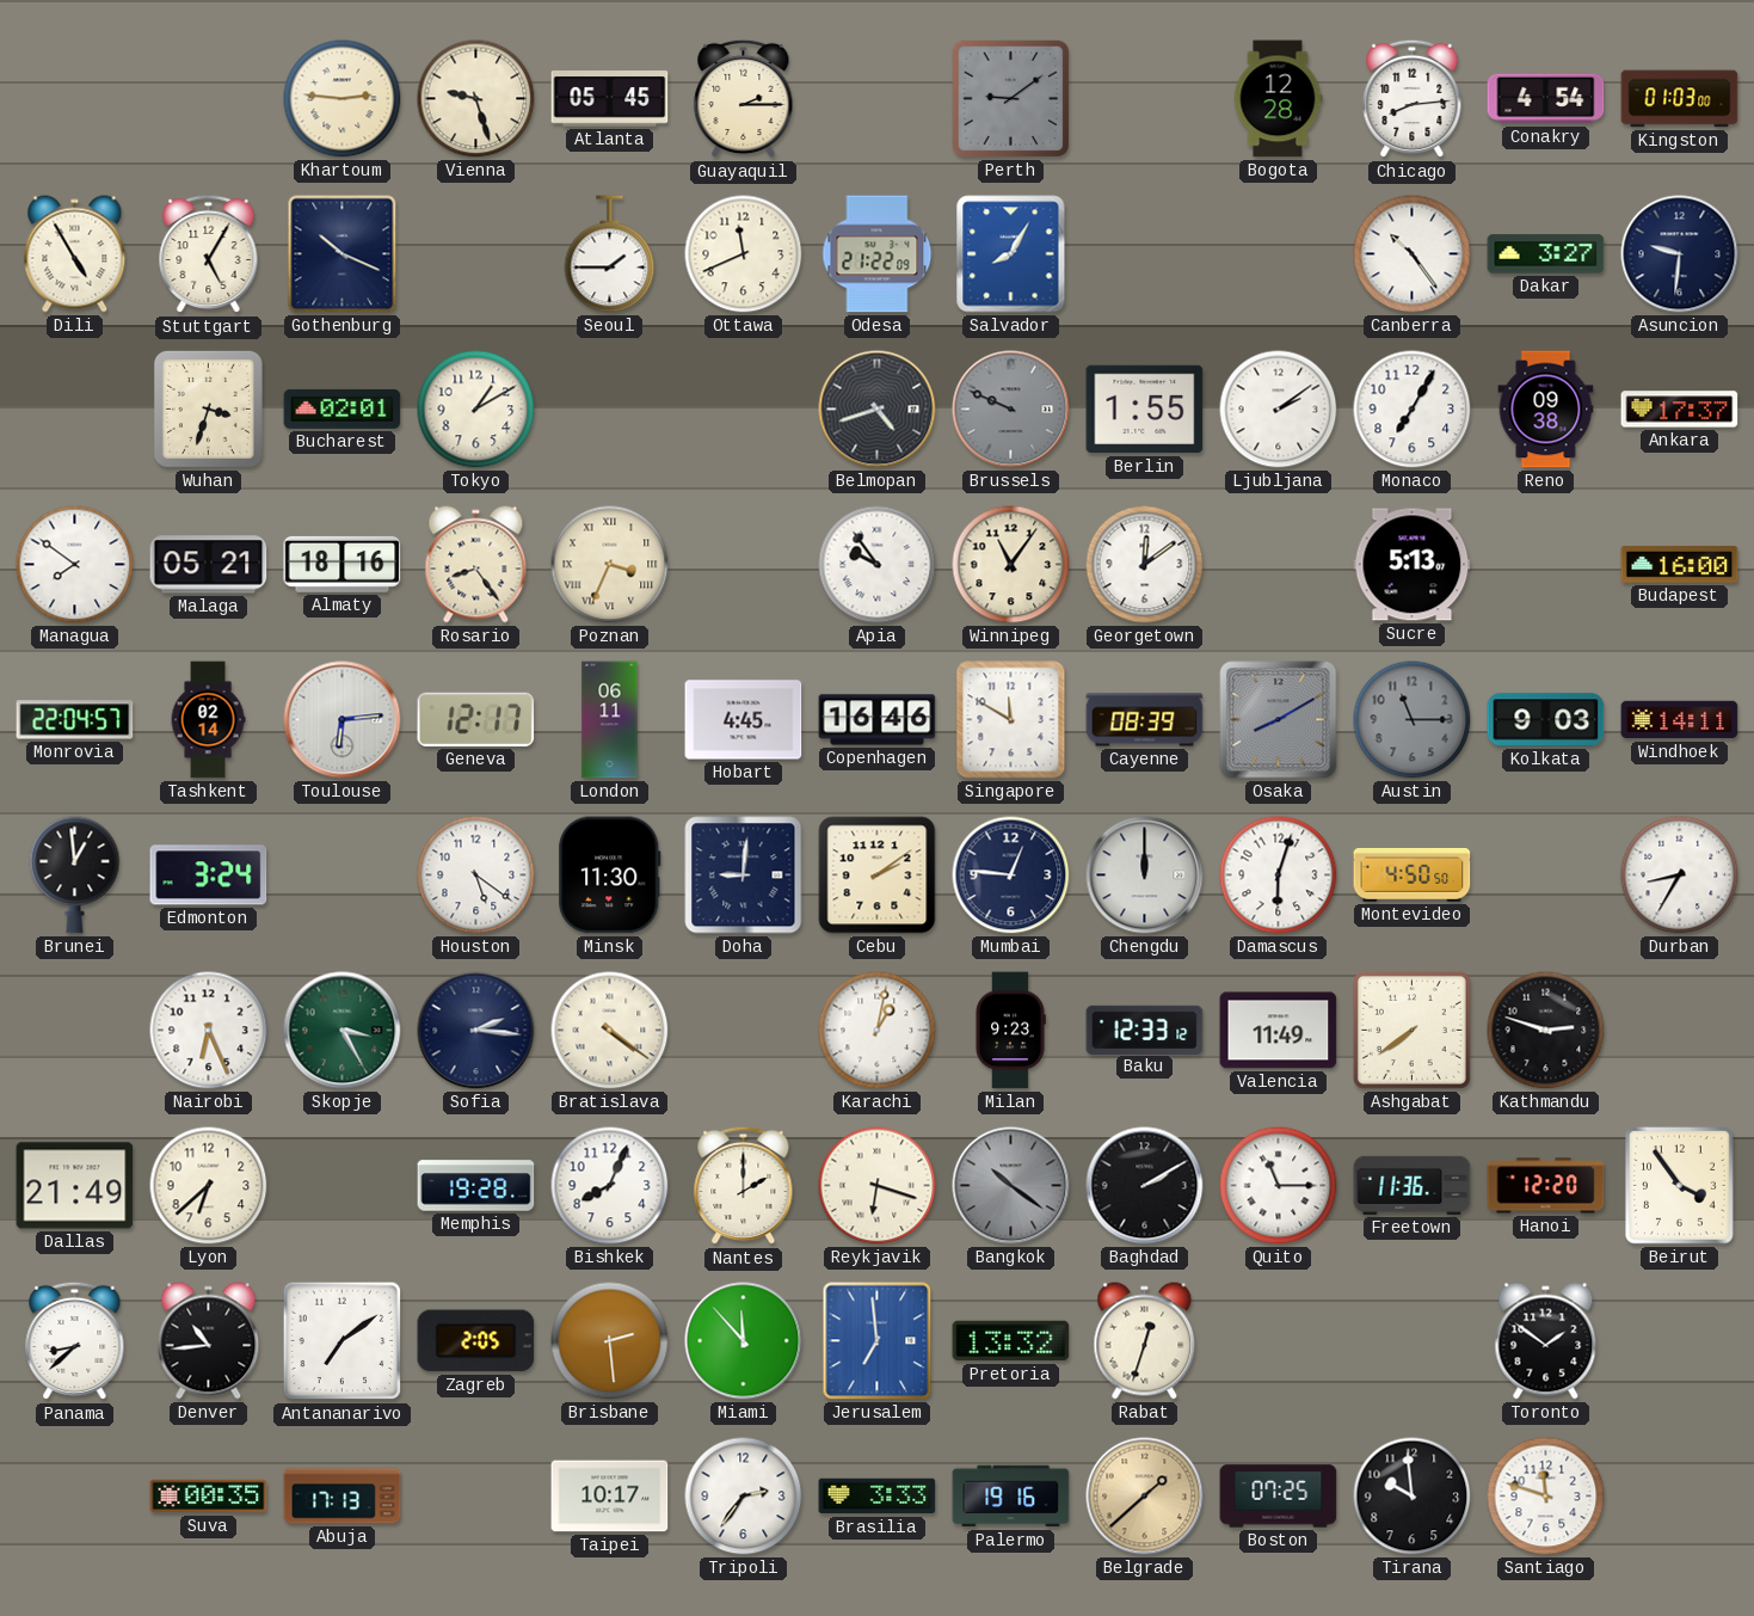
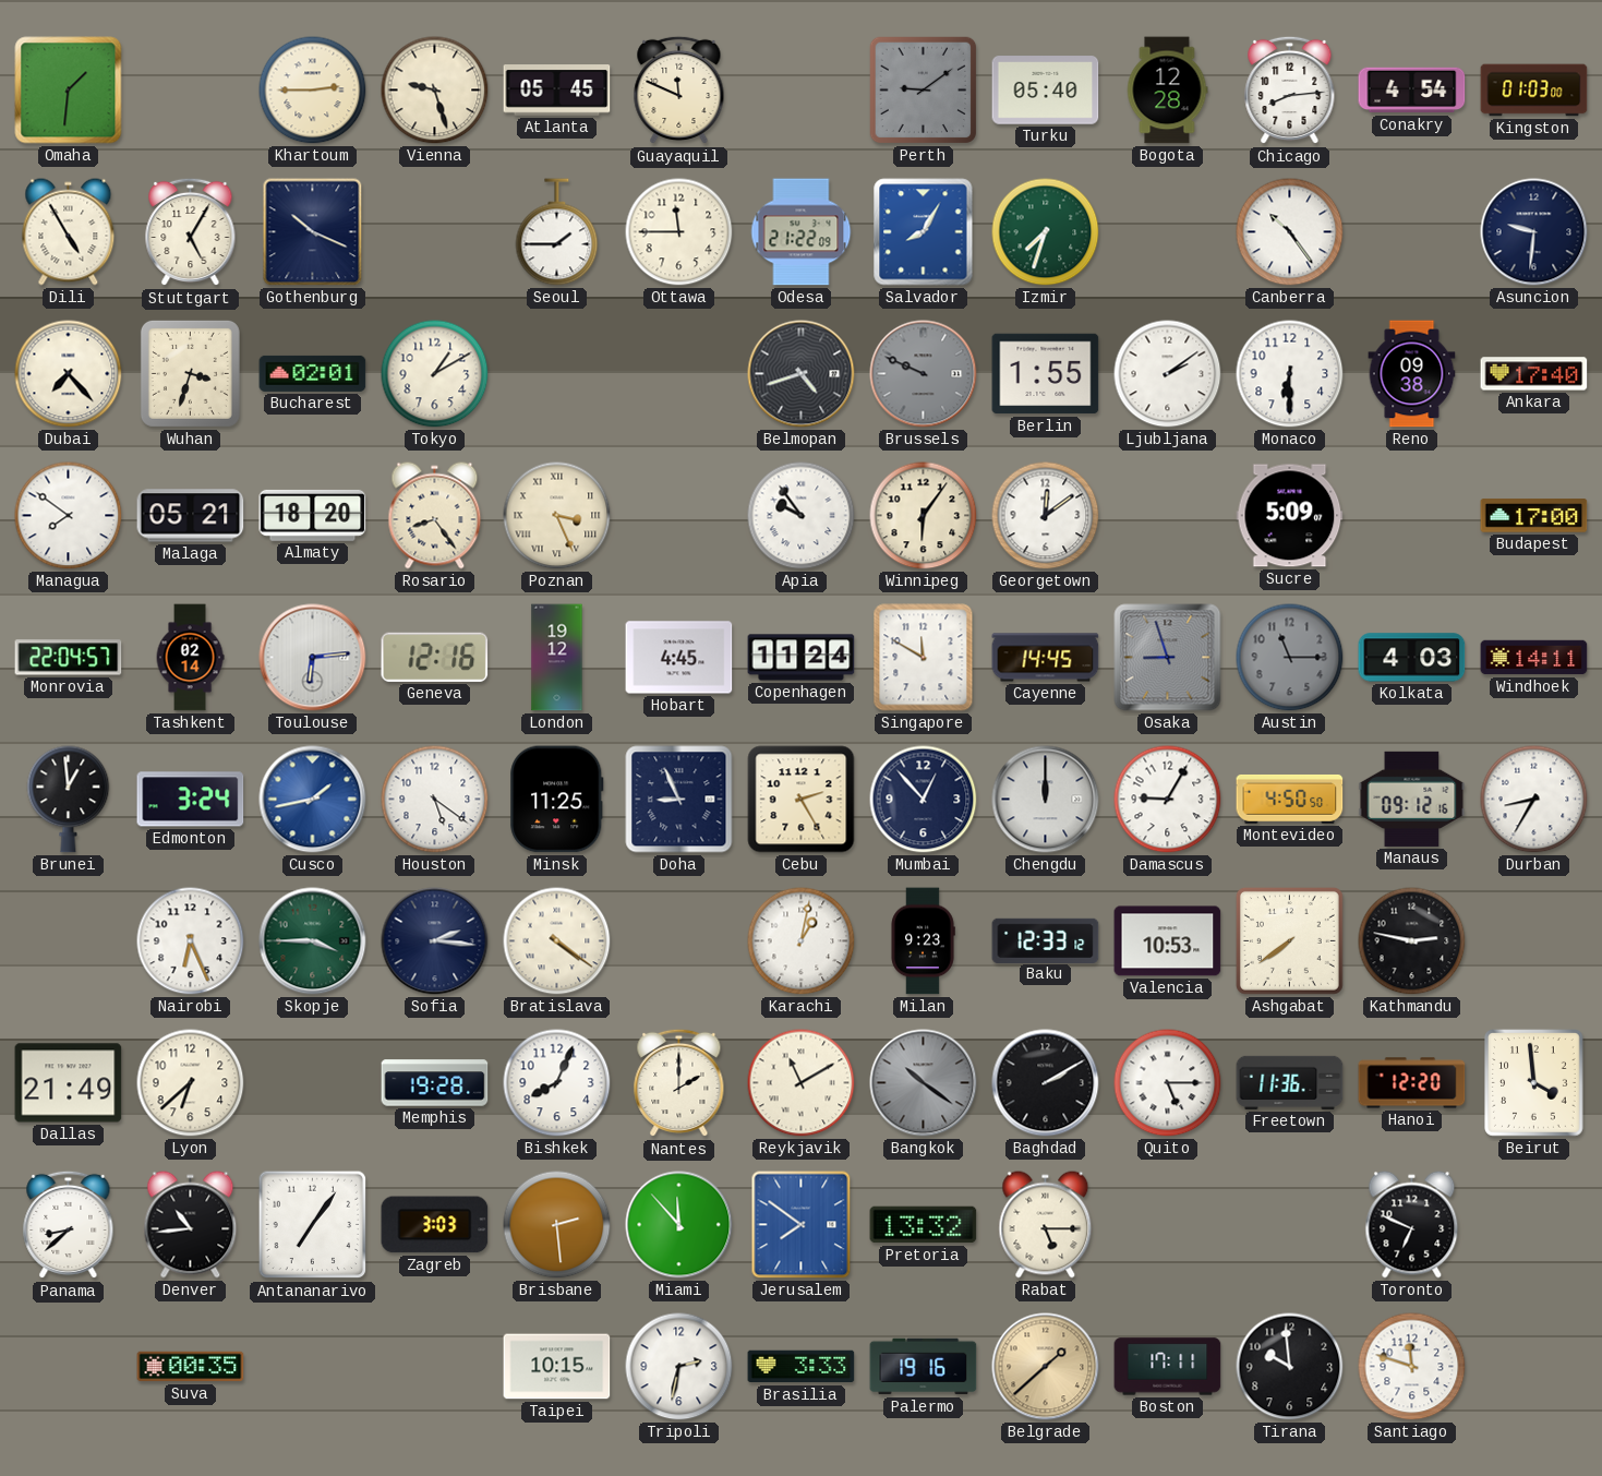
Omaha: none -> 1:31 (69, 91)
Khartoum: 2:46 -> 2:45 (313, 91)
Guayaquil: 2:15 -> 11:49 (679, 91)
Turku: none -> 05:40 (1046, 91)
Ottawa: 11:41 -> 11:45 (679, 232)
Izmir: none -> 7:33 (1046, 232)
Dakar: 3:27 -> none (1546, 254)
Dubai: none -> 7:23 (69, 374)
Monaco: 7:05 -> 6:30 (1290, 374)
Ankara: 17:37 -> 17:40 (1534, 374)
Almaty: 18:16 -> 18:20 (313, 515)
Poznan: 3:34 -> 3:26 (557, 516)
Winnipeg: 11:06 -> 6:06 (924, 516)
Sucre: 5:13 -> 5:09 (1290, 516)
Budapest: 16:00 -> 17:00 (1534, 516)
Geneva: 12:17 -> 12:16 (435, 657)
London: 06:11 -> 19:12 (557, 658)
Copenhagen: 16:46 -> 11:24 (802, 658)
Cayenne: 08:39 -> 14:45 (1046, 658)
Osaka: 8:10 -> 8:57 (1168, 658)
Kolkata: 9:03 -> 4:03 (1412, 658)
Cusco: none -> 1:43 (313, 800)
Minsk: 11:30 -> 11:25 (557, 800)
Doha: 9:01 -> 8:56 (679, 800)
Cebu: 2:09 -> 2:25 (802, 800)
Mumbai: 12:46 -> 12:53 (924, 800)
Damascus: 6:03 -> 9:05 (1168, 800)
Manaus: none -> 09:12 (1412, 799)
Skopje: 3:25 -> 3:45 (313, 941)
Valencia: 11:49 -> 10:53 (1168, 941)
Kathmandu: 2:48 -> 2:47 (1412, 941)
Reykjavik: 6:18 -> 11:10 (802, 1083)
Quito: 11:15 -> 5:15 (1168, 1083)
Beirut: 3:54 -> 3:59 (1534, 1083)
Antananarivo: 7:09 -> 7:06 (313, 1225)
Zagreb: 2:05 -> 3:03 (435, 1225)
Jerusalem: 6:59 -> 7:51 (802, 1225)
Rabat: 12:33 -> 5:15 (1046, 1225)
Toronto: 1:51 -> 6:49 (1412, 1225)
Abuja: 17:13 -> none (343, 1497)
Taipei: 10:17 -> 10:15 (557, 1367)
Tripoli: 2:36 -> 2:32 (679, 1367)
Boston: 07:25 -> 17:11 (1168, 1367)
